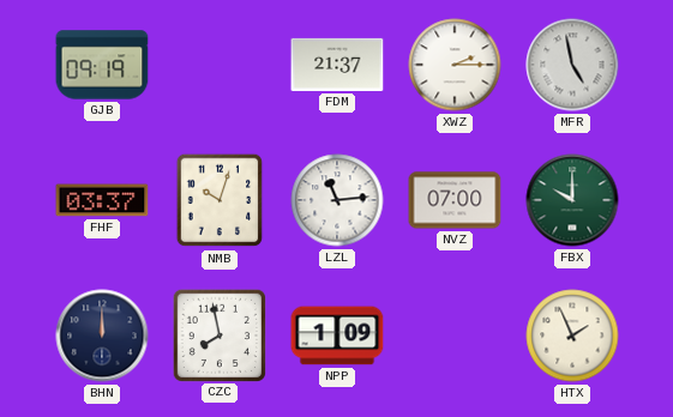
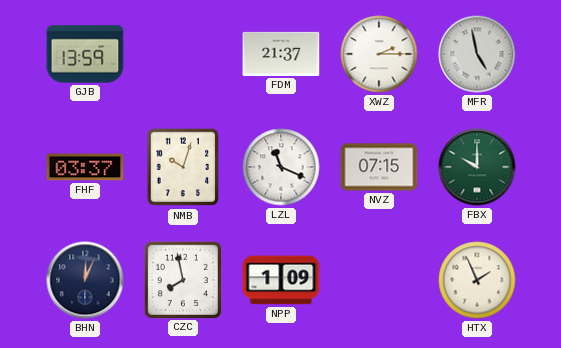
GJB: 09:19 -> 13:59 (85, 54)
LZL: 11:14 -> 11:19 (281, 167)
NVZ: 07:00 -> 07:15 (379, 167)
BHN: 12:00 -> 12:04 (85, 280)
